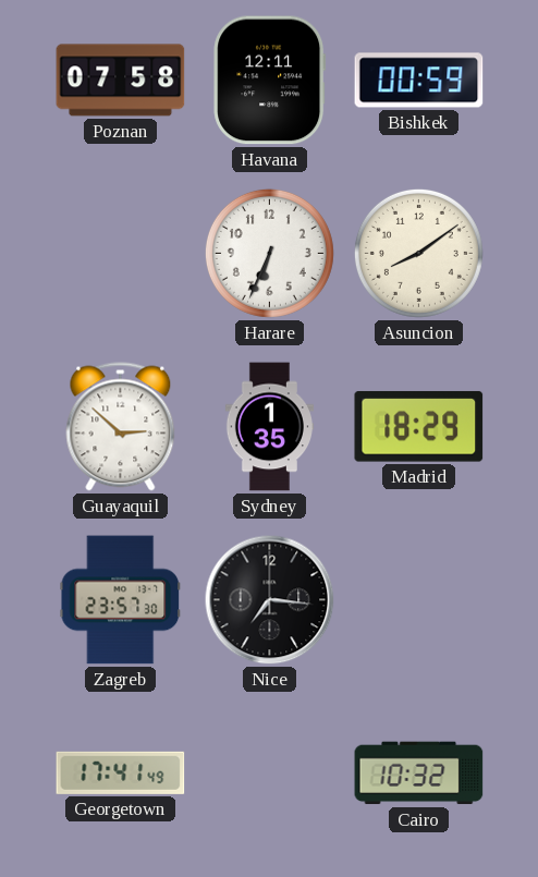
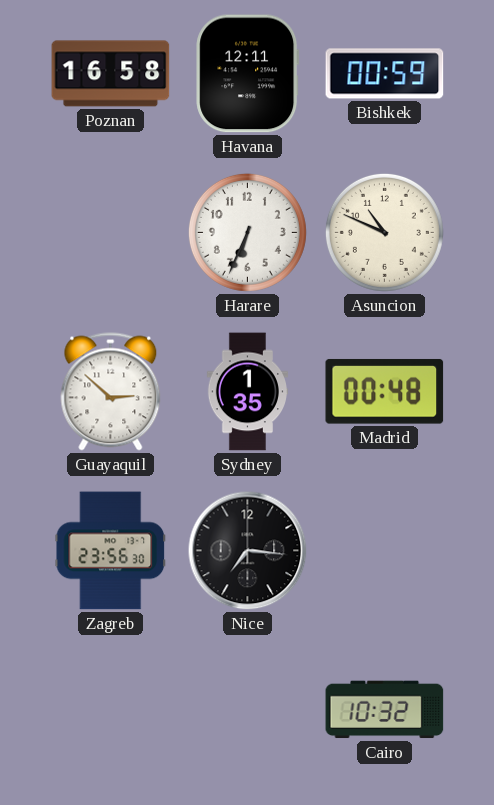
Poznan: 07:58 -> 16:58 (111, 74)
Asuncion: 8:09 -> 10:49 (384, 232)
Madrid: 18:29 -> 00:48 (385, 392)
Zagreb: 23:57 -> 23:56 (111, 551)
Georgetown: 17:41 -> none (121, 772)
